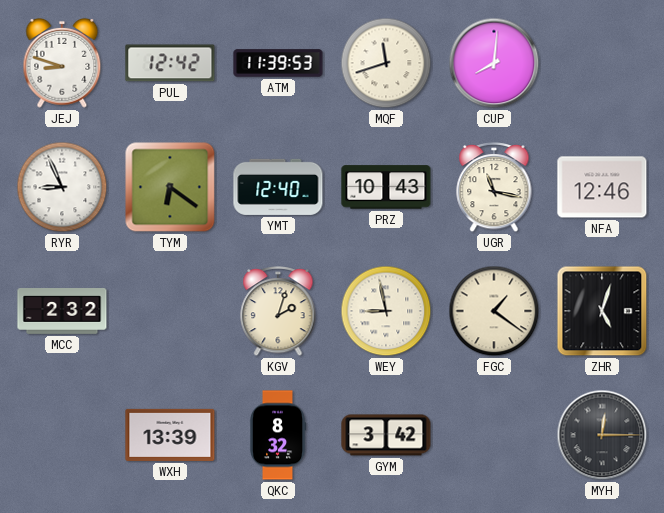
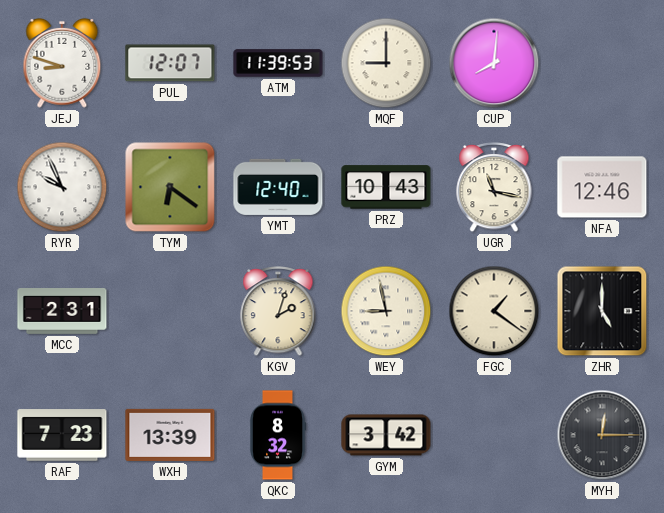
PUL: 12:42 -> 12:07 (170, 63)
MQF: 11:42 -> 9:00 (386, 63)
RYR: 8:56 -> 9:56 (62, 187)
MCC: 2:32 -> 2:31 (62, 312)
ZHR: 5:03 -> 5:00 (602, 311)
RAF: none -> 7:23 (62, 435)
